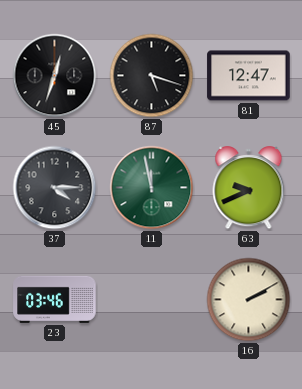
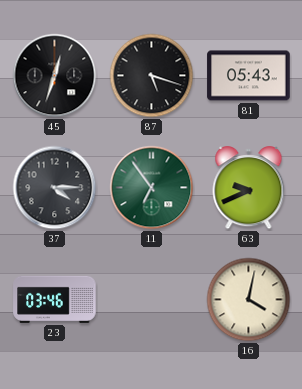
81: 12:47 -> 05:43 (249, 76)
11: 11:58 -> 6:54 (152, 188)
16: 2:10 -> 4:02 (249, 300)
